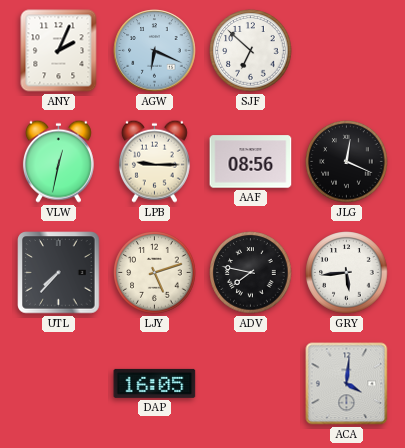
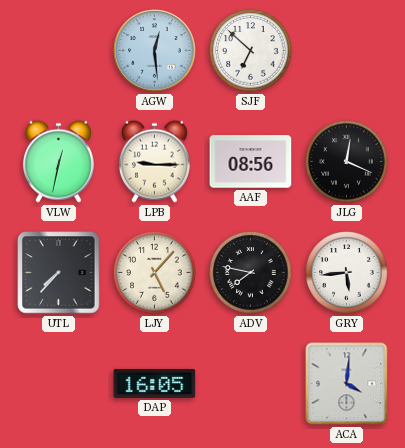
ANY: 2:04 -> none (59, 51)
AGW: 6:19 -> 12:29 (155, 51)
LJY: 5:12 -> 5:07 (155, 273)
